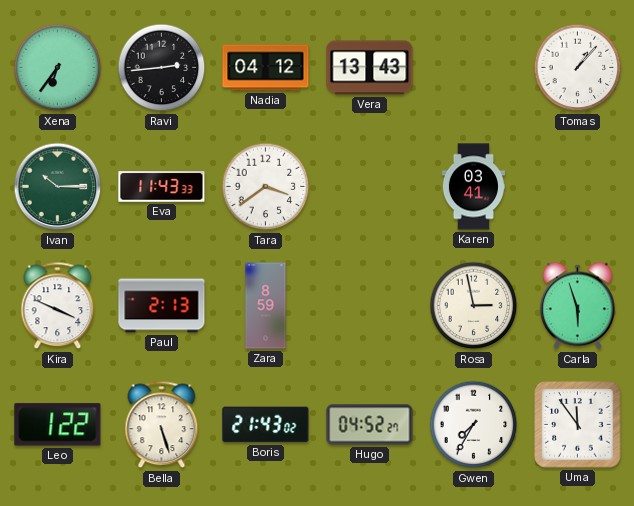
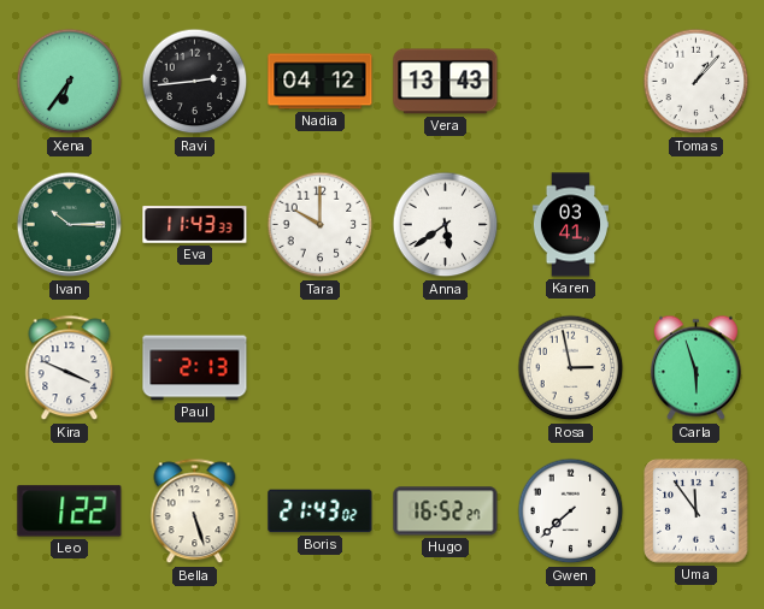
Tara: 3:39 -> 10:00 (321, 225)
Anna: none -> 5:39 (446, 225)
Zara: 8:59 -> none (266, 306)
Hugo: 04:52 -> 16:52 (446, 512)
Gwen: 7:35 -> 7:38 (571, 512)
